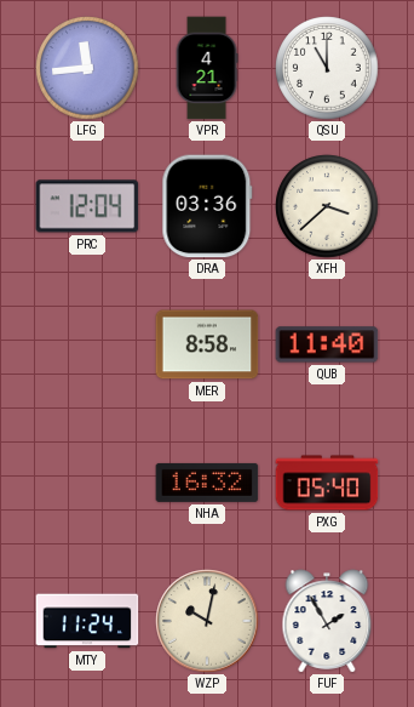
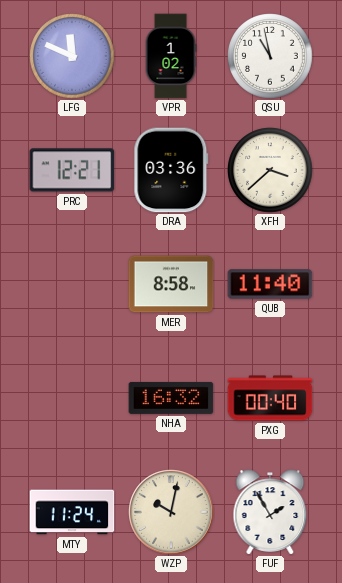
LFG: 11:44 -> 11:49 (72, 56)
VPR: 4:21 -> 1:02 (171, 56)
QSU: 11:00 -> 10:58 (270, 56)
PRC: 12:04 -> 12:21 (72, 170)
PXG: 05:40 -> 00:40 (270, 398)
